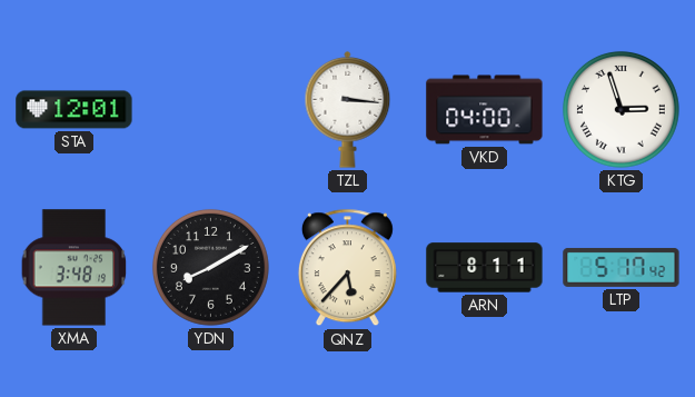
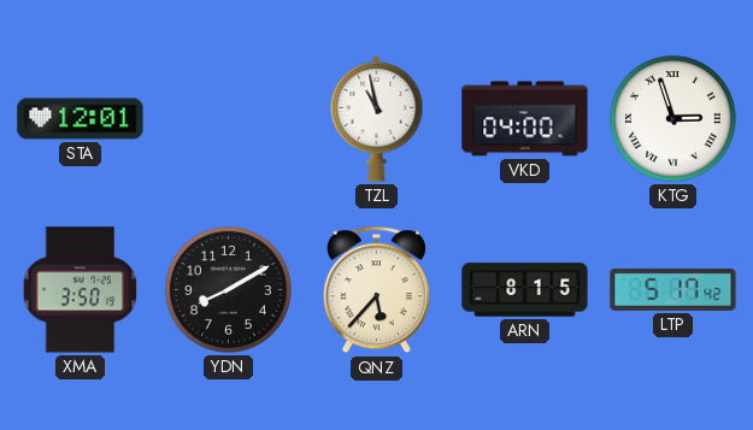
TZL: 3:16 -> 10:58 (377, 119)
XMA: 3:48 -> 3:50 (81, 290)
ARN: 8:11 -> 8:15 (525, 290)
